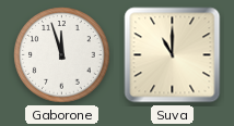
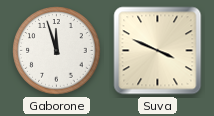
Suva: 11:00 -> 3:49 (158, 51)
